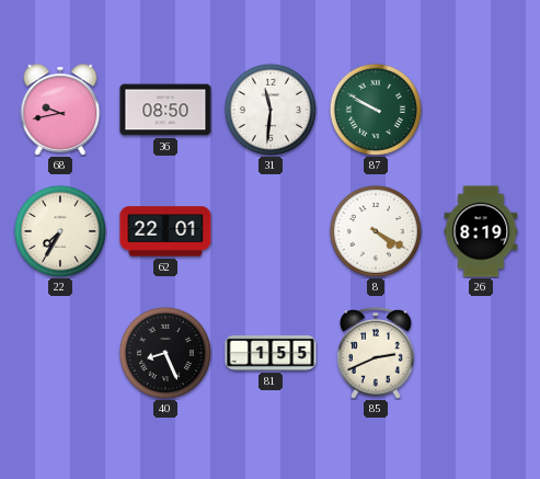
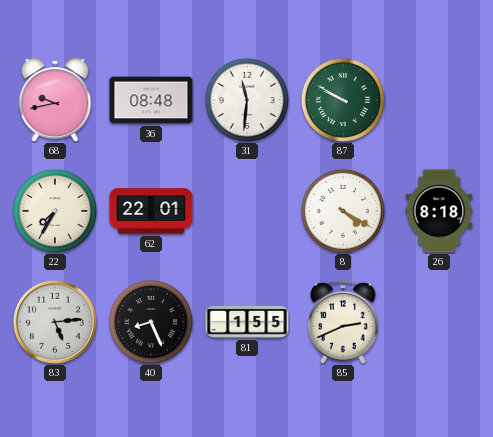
36: 08:50 -> 08:48 (151, 100)
26: 8:19 -> 8:18 (439, 211)
83: none -> 5:14 (55, 322)
